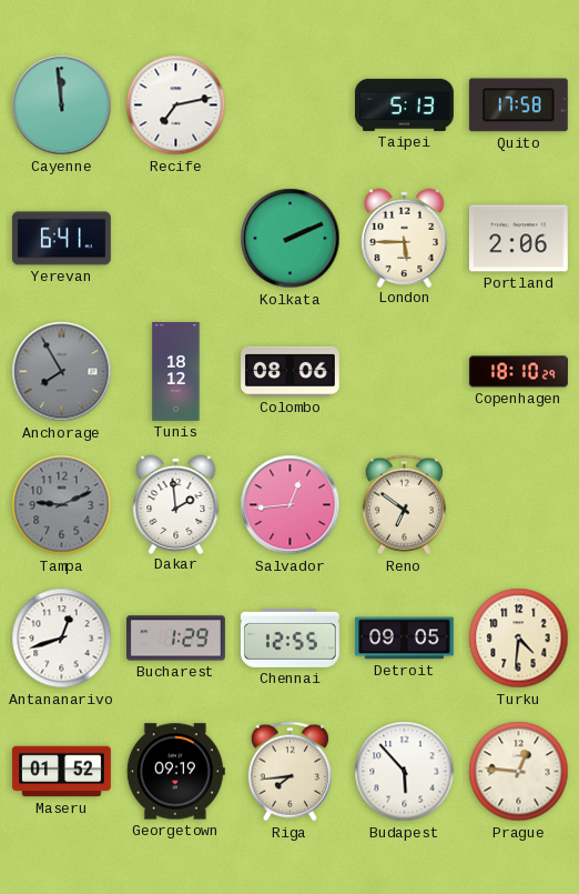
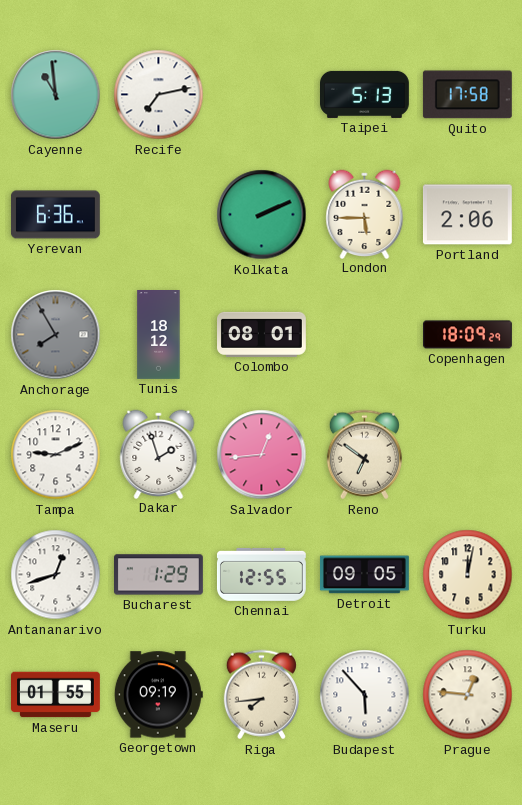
Cayenne: 11:59 -> 10:59 (56, 95)
Yerevan: 6:41 -> 6:36 (56, 215)
Colombo: 08:06 -> 08:01 (262, 334)
Copenhagen: 18:10 -> 18:09 (468, 335)
Tampa dial: grey -> white (56, 455)
Dakar: 1:59 -> 1:57 (159, 454)
Turku: 4:31 -> 12:02 (468, 575)
Maseru: 01:52 -> 01:55 (56, 695)
